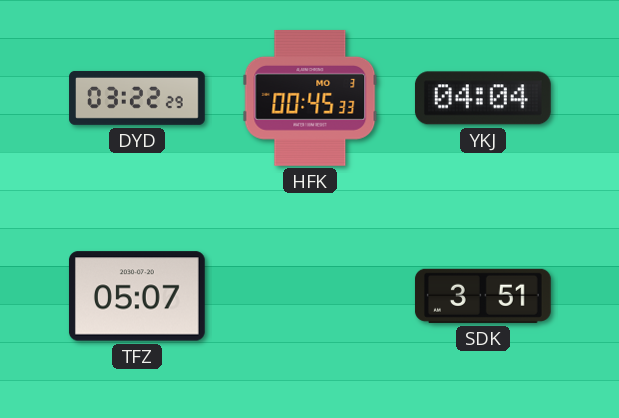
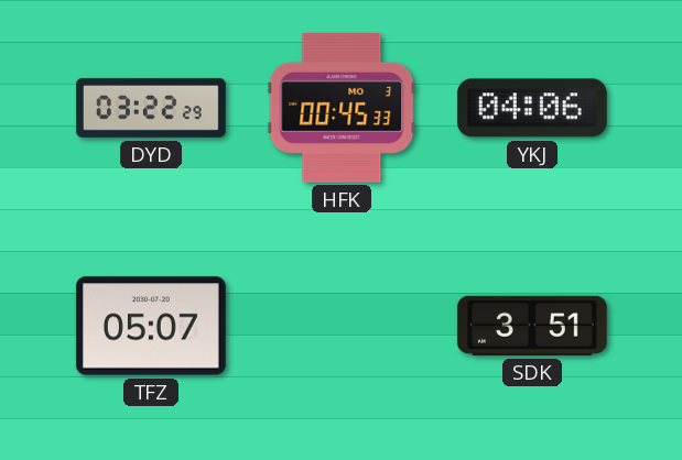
YKJ: 04:04 -> 04:06 (532, 108)
